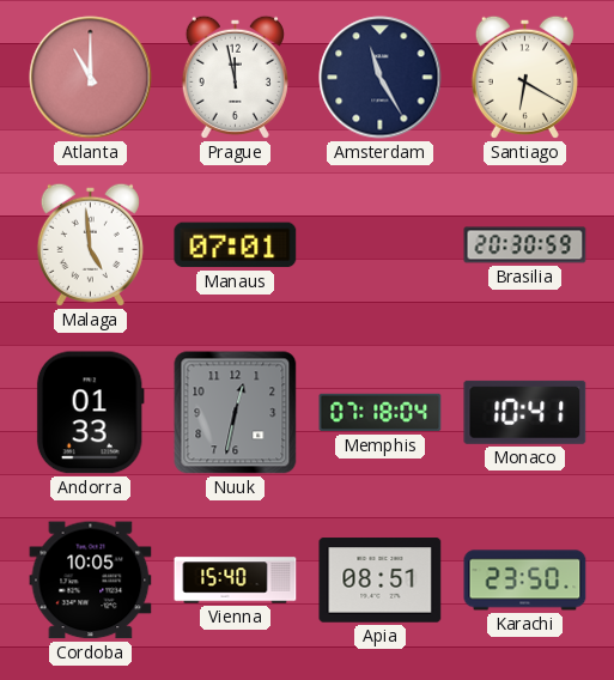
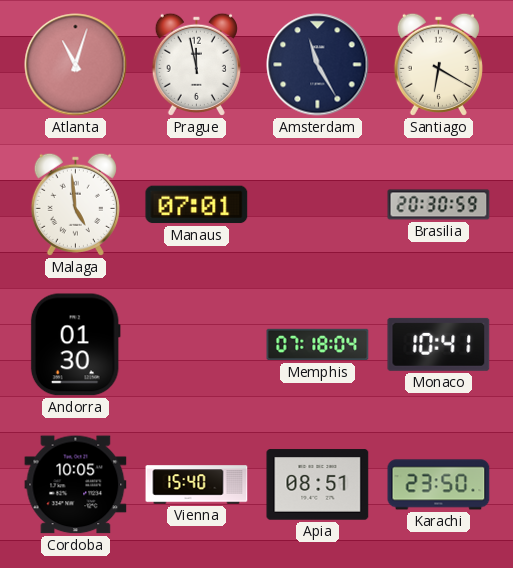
Atlanta: 11:00 -> 11:03 (76, 65)
Andorra: 01:33 -> 01:30 (75, 345)
Nuuk: 12:32 -> none (236, 413)
